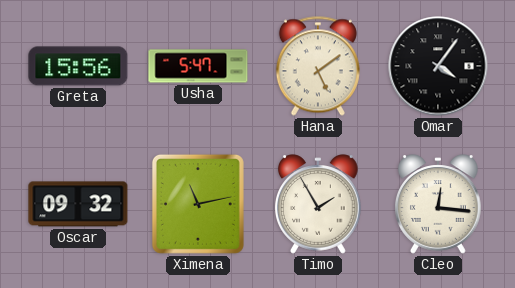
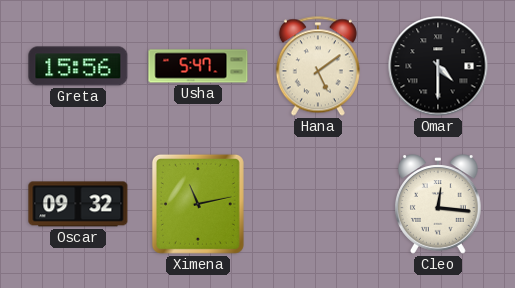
Omar: 4:06 -> 4:30 (438, 66)
Timo: 1:55 -> none (319, 204)
